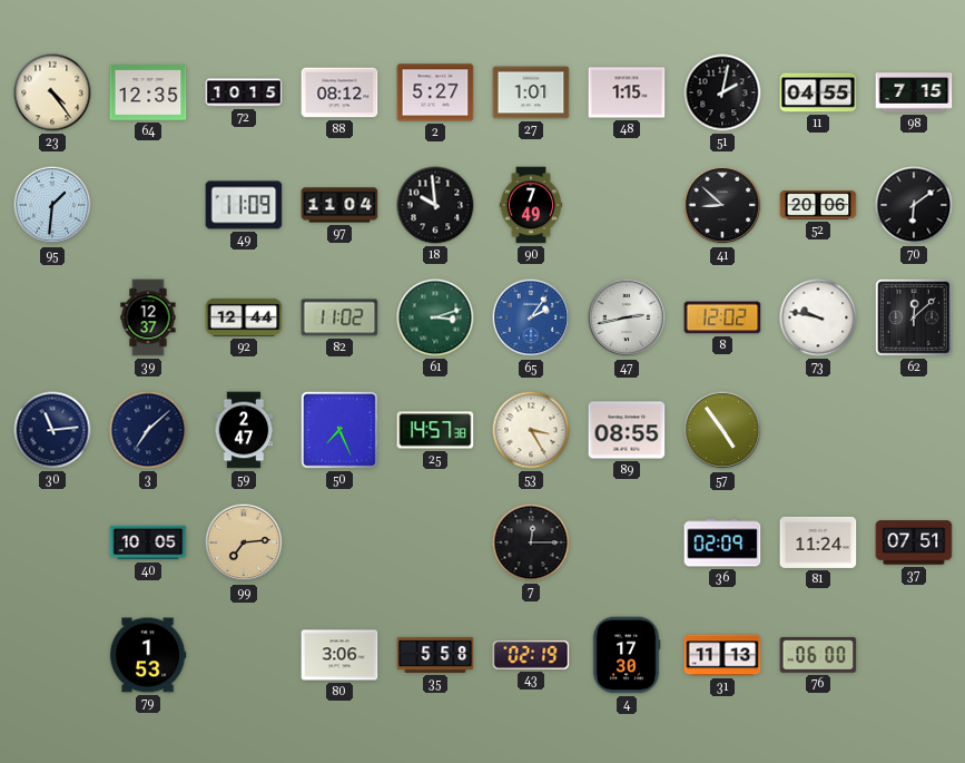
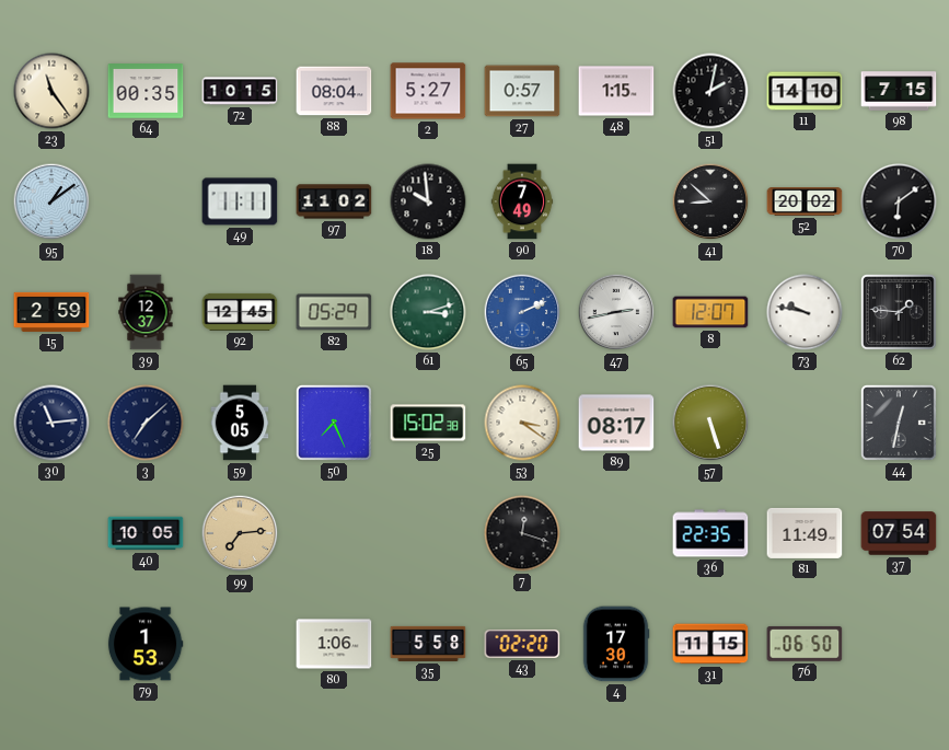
23: 4:24 -> 11:24 (51, 91)
64: 12:35 -> 00:35 (146, 91)
88: 08:12 -> 08:04 (334, 91)
27: 1:01 -> 0:57 (522, 91)
11: 04:55 -> 14:10 (805, 91)
95: 1:31 -> 1:09 (51, 201)
49: 11:09 -> 11:11 (240, 201)
97: 11:04 -> 11:02 (334, 201)
52: 20:06 -> 20:02 (805, 201)
15: none -> 2:59 (51, 312)
92: 12:44 -> 12:45 (240, 312)
82: 11:02 -> 05:29 (334, 312)
65: 2:06 -> 2:11 (522, 312)
8: 12:02 -> 12:07 (710, 312)
62: 12:08 -> 1:46 (899, 312)
59: 2:47 -> 5:05 (240, 423)
25: 14:57 -> 15:02 (428, 423)
53: 3:25 -> 3:21 (522, 423)
89: 08:55 -> 08:17 (616, 423)
57: 4:54 -> 5:27 (710, 423)
44: none -> 12:32 (899, 423)
7: 12:15 -> 12:18 (522, 533)
36: 02:09 -> 22:35 (710, 533)
81: 11:24 -> 11:49 (805, 533)
37: 07:51 -> 07:54 (899, 533)
80: 3:06 -> 1:06 (334, 644)
43: 02:19 -> 02:20 (522, 644)
31: 11:13 -> 11:15 (710, 644)
76: 06:00 -> 06:50 (805, 644)
